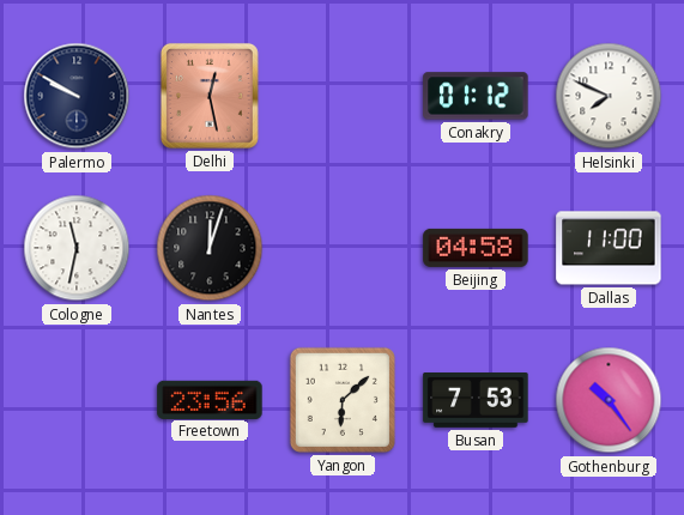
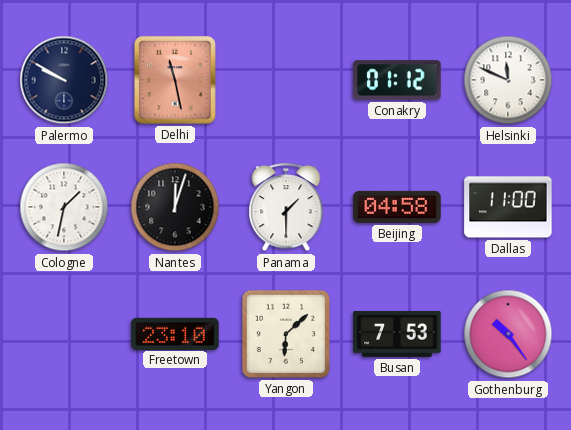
Delhi: 12:28 -> 11:28 (175, 80)
Helsinki: 7:49 -> 11:49 (508, 80)
Cologne: 11:32 -> 1:32 (64, 207)
Panama: none -> 1:30 (286, 208)
Freetown: 23:56 -> 23:10 (175, 333)
